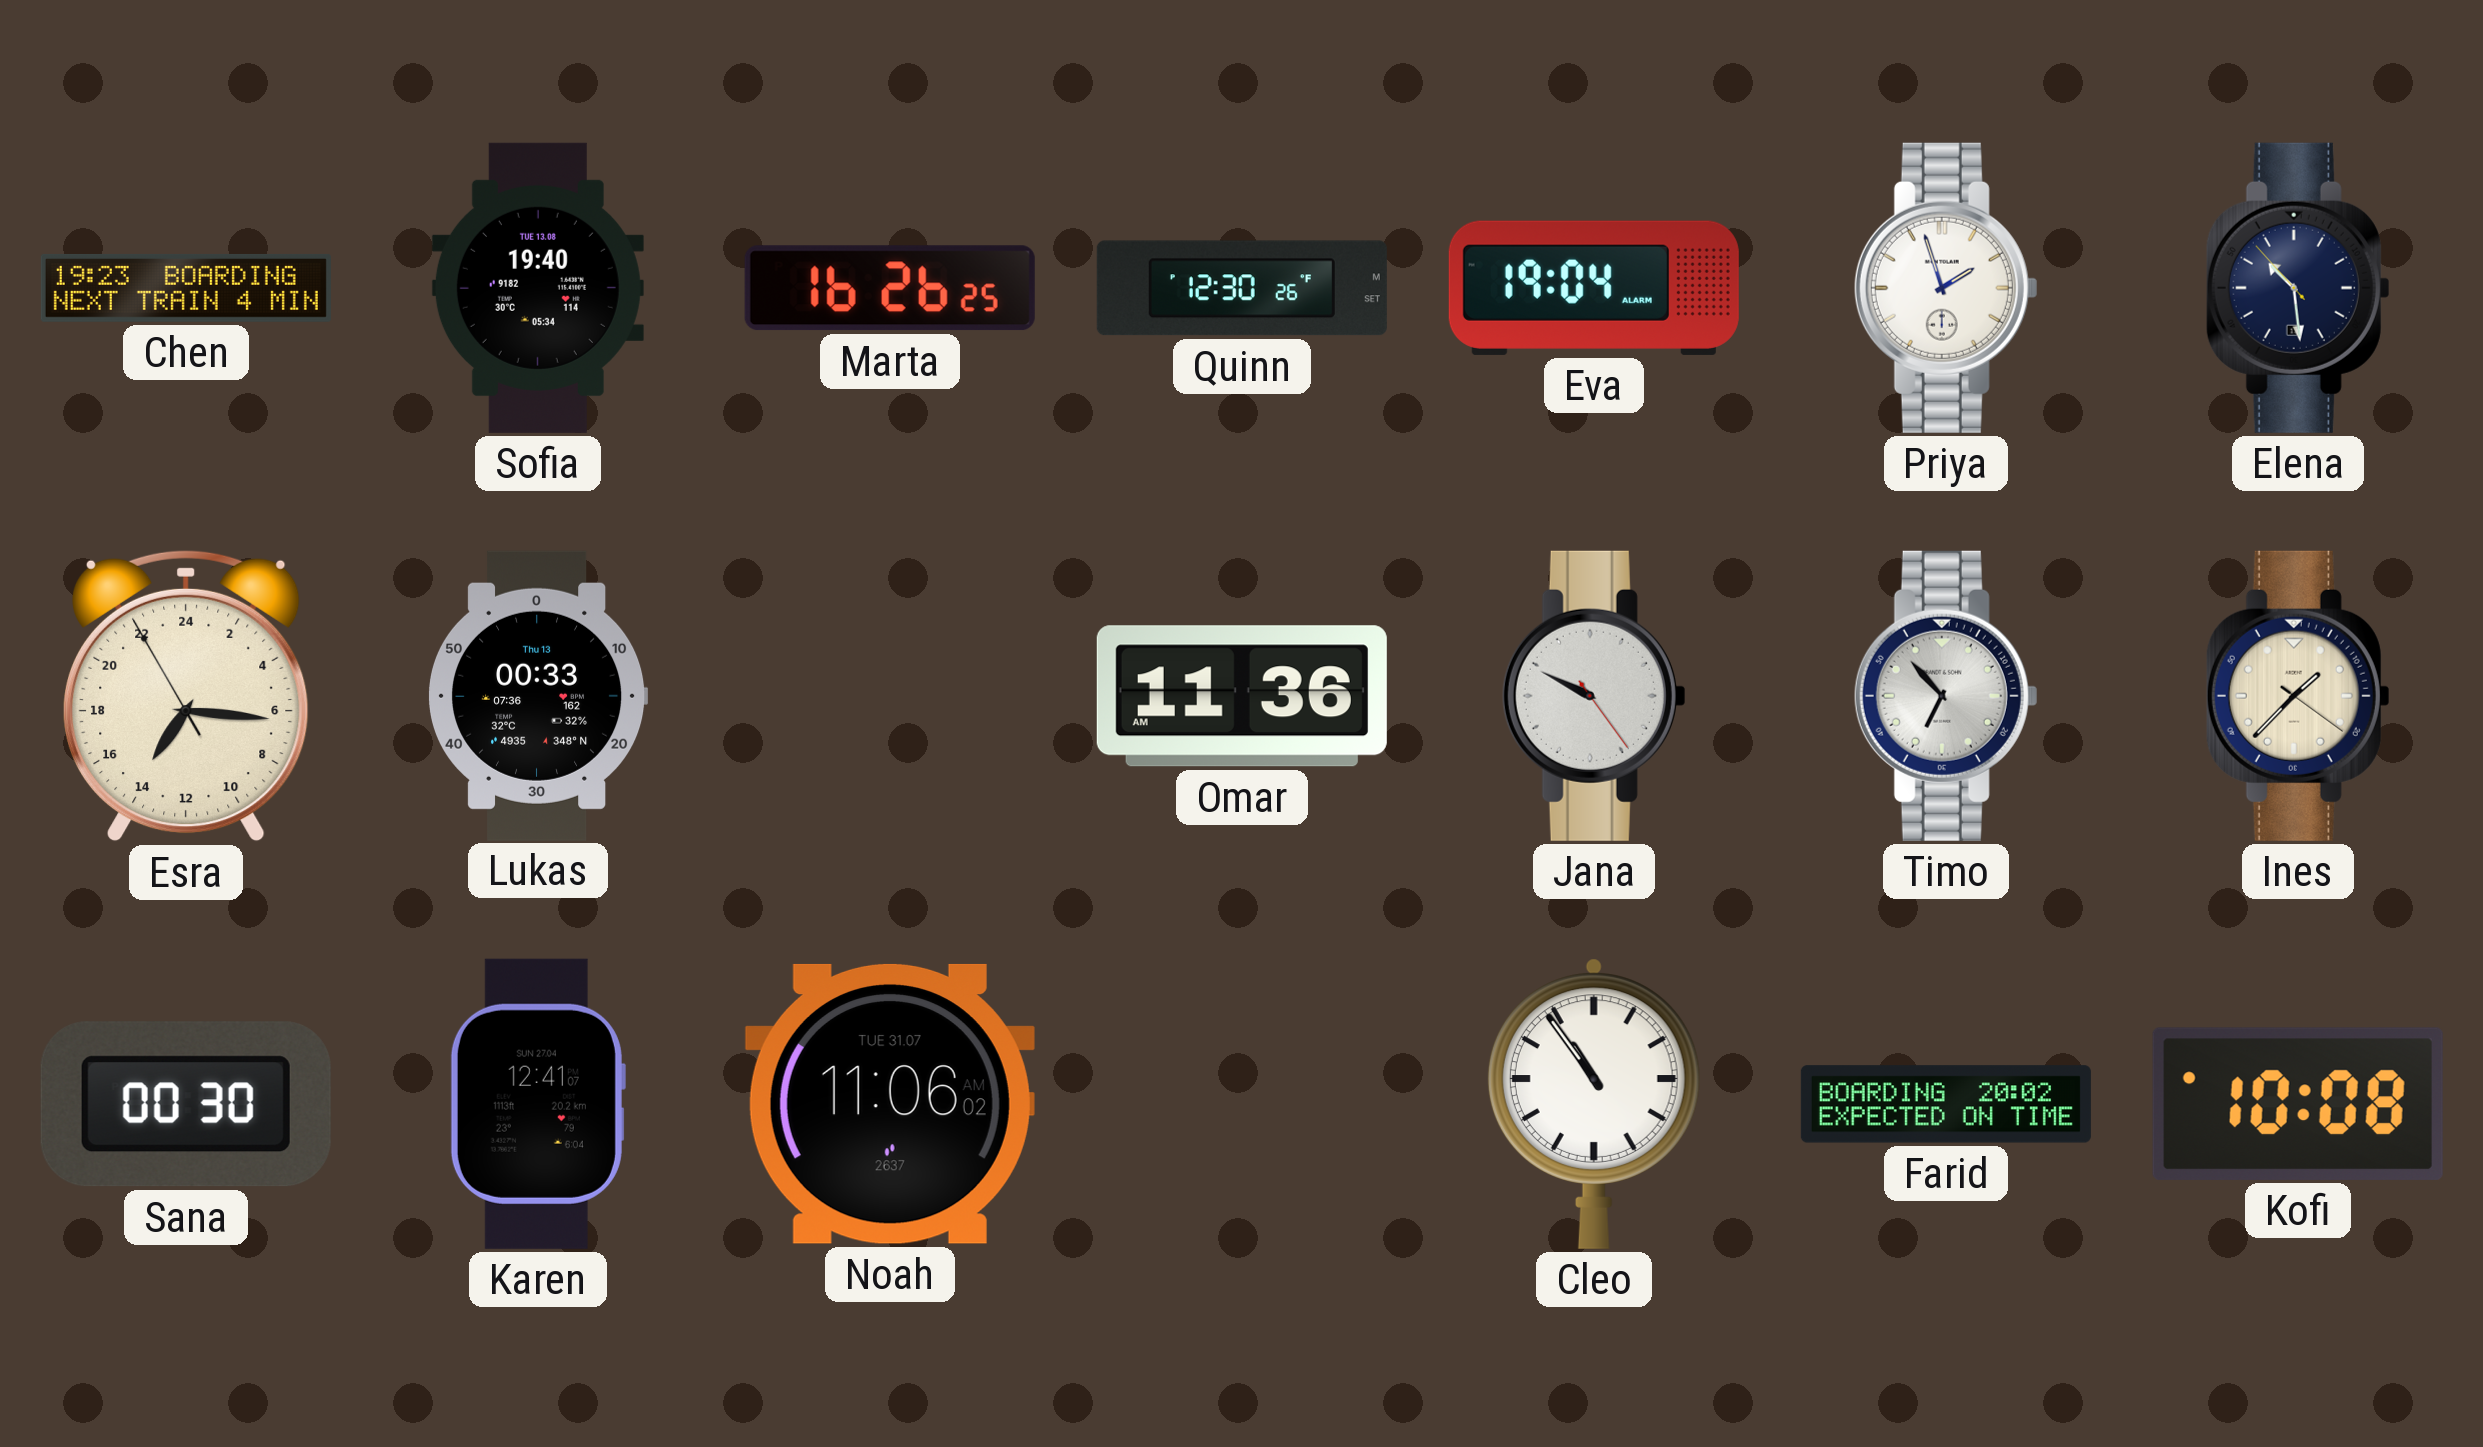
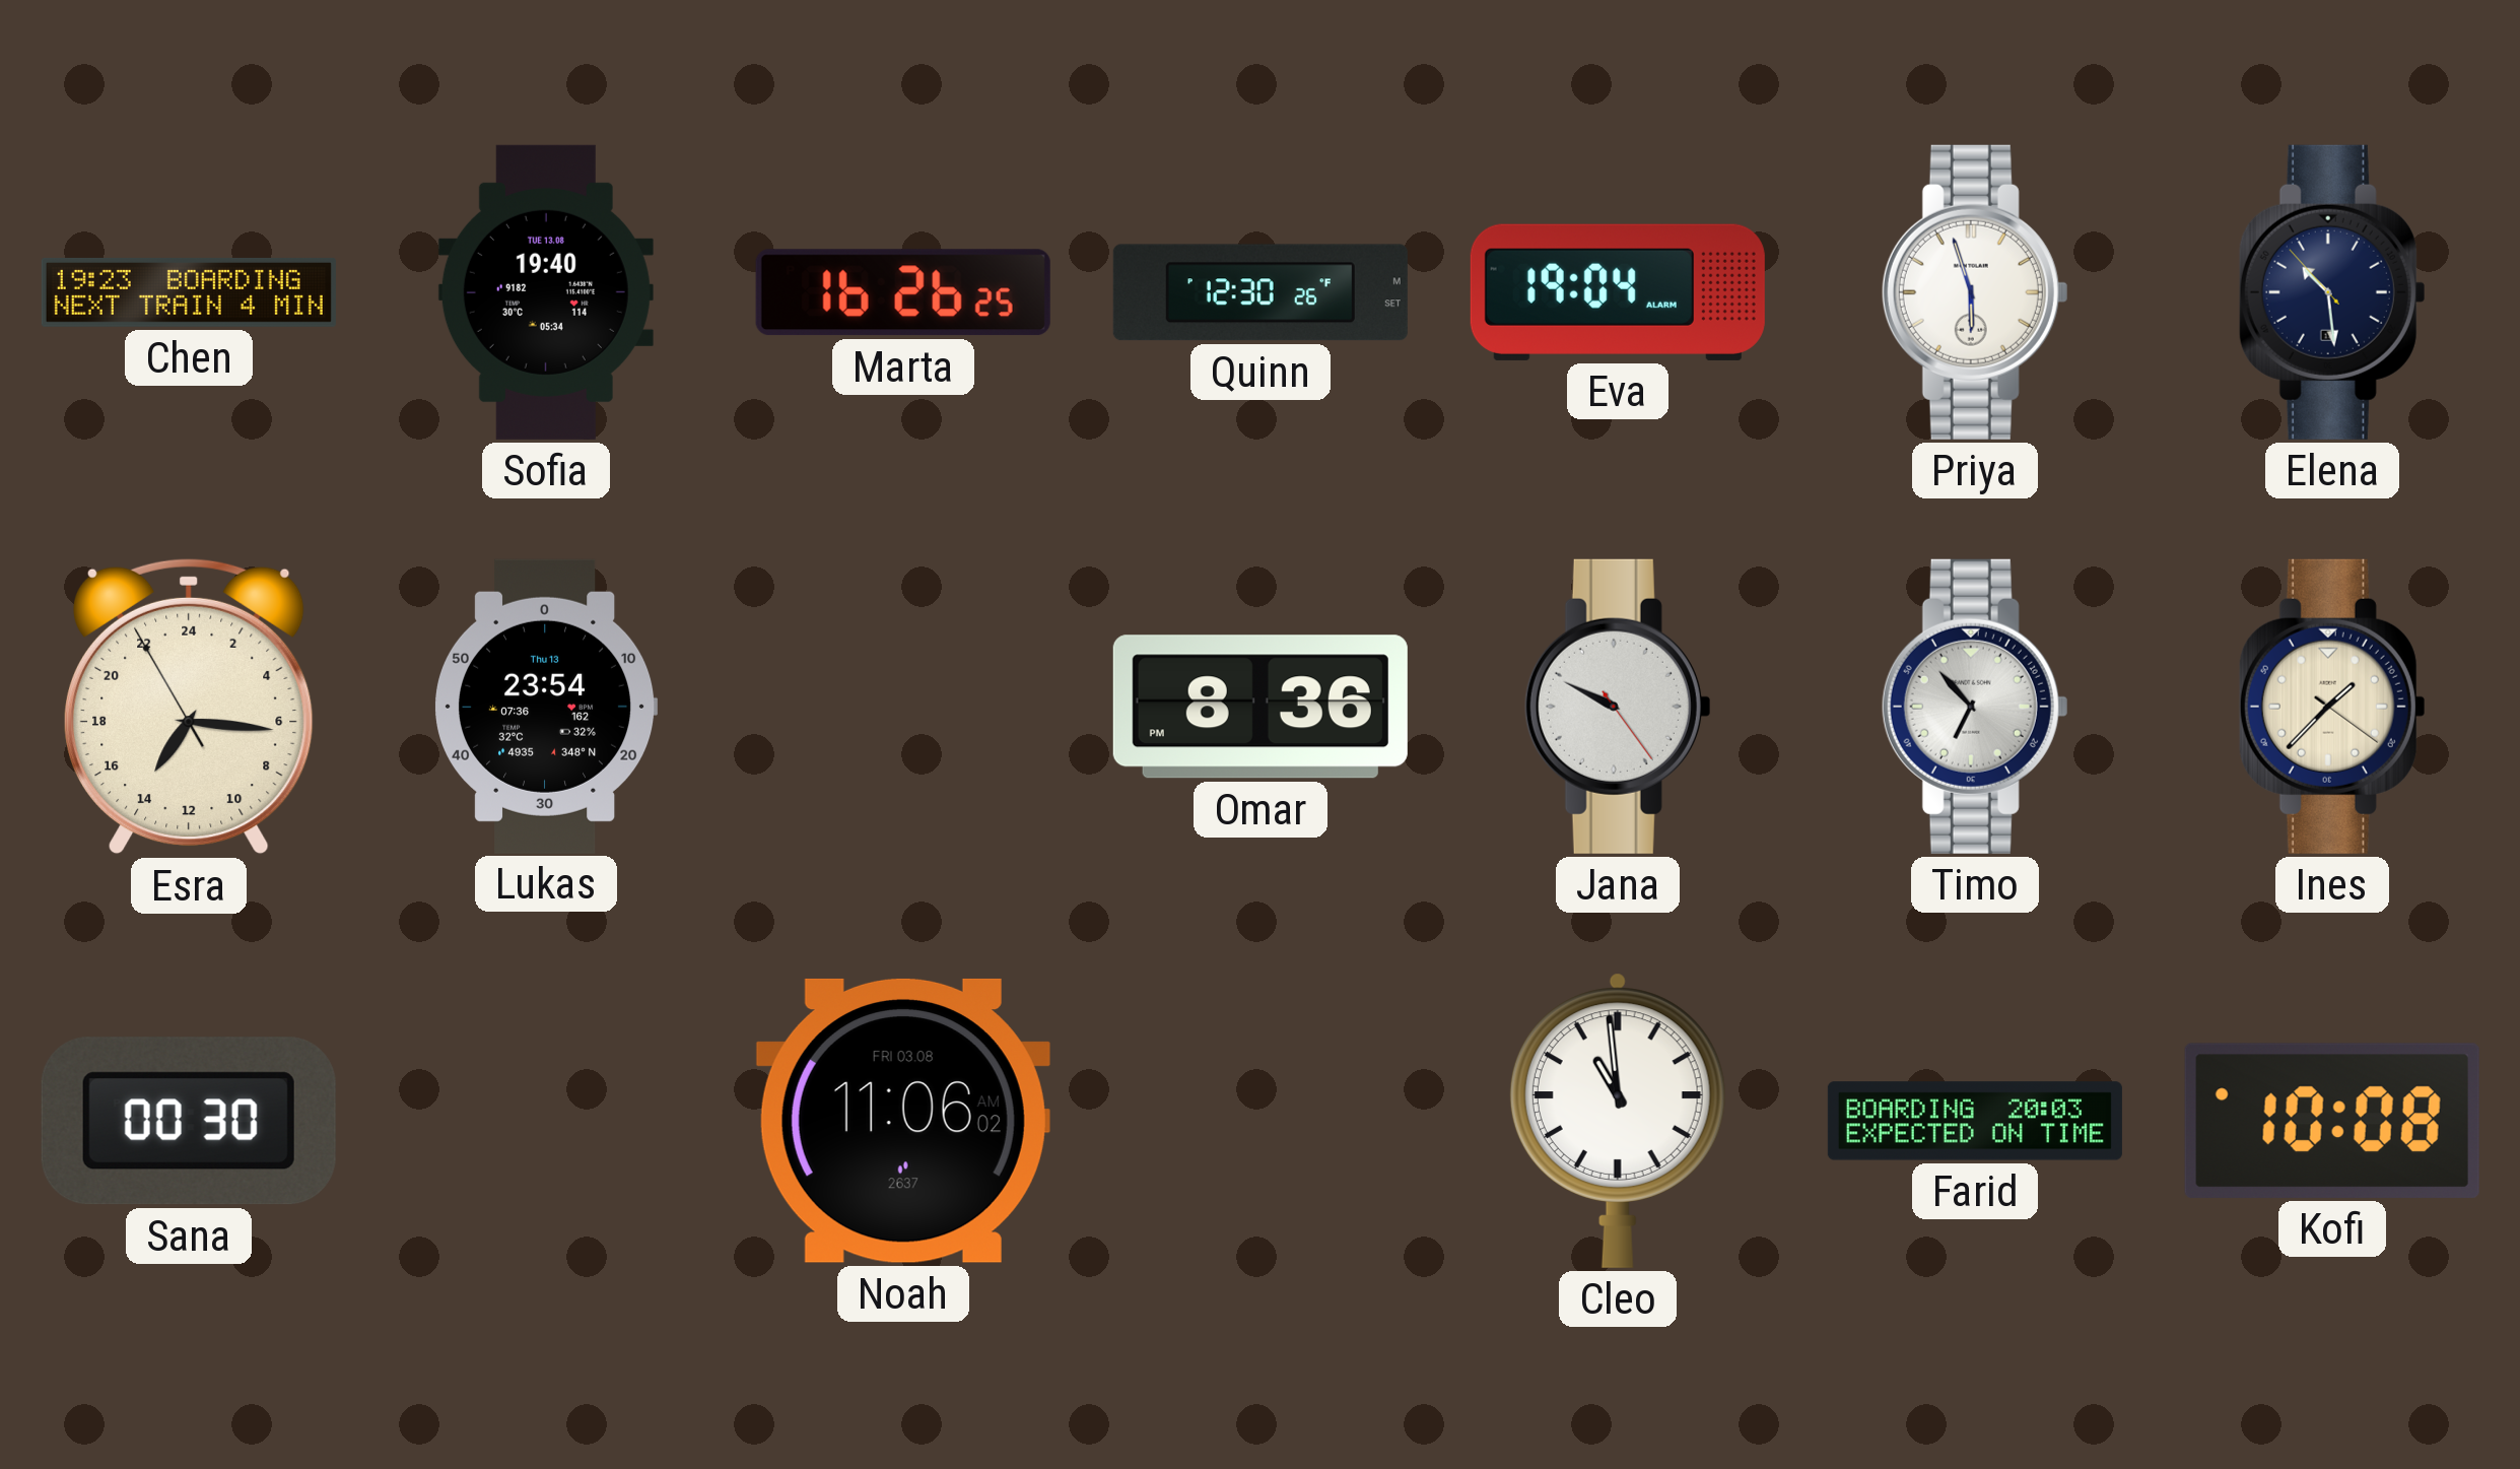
Priya: 1:57 -> 5:57 (1975, 292)
Lukas: 00:33 -> 23:54 (547, 707)
Omar: 11:36 -> 8:36 (1261, 707)
Karen: 12:41 -> none (537, 1104)
Noah date: TUE 31.07 -> FRI 03.08 (903, 1121)
Cleo: 10:54 -> 10:59 (1618, 1121)
Farid: 20:02 -> 20:03 (1975, 1121)
